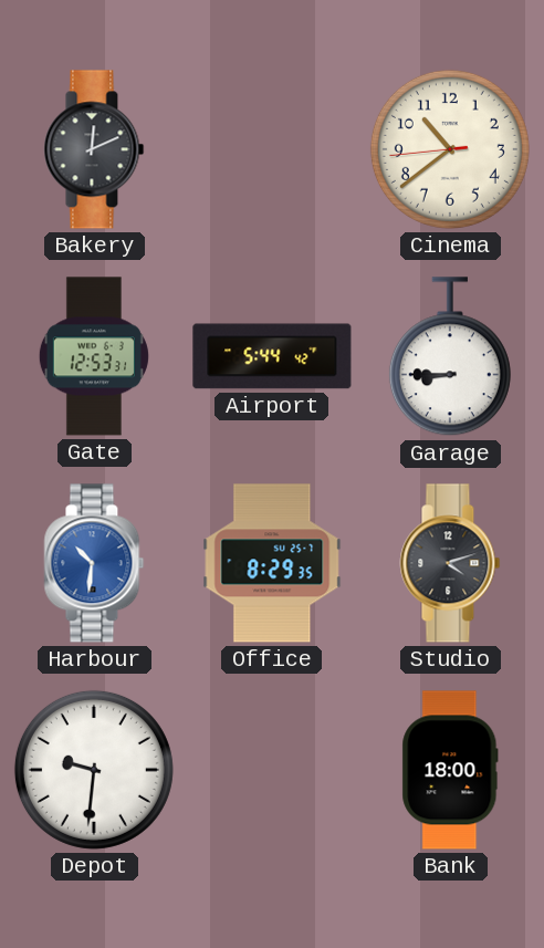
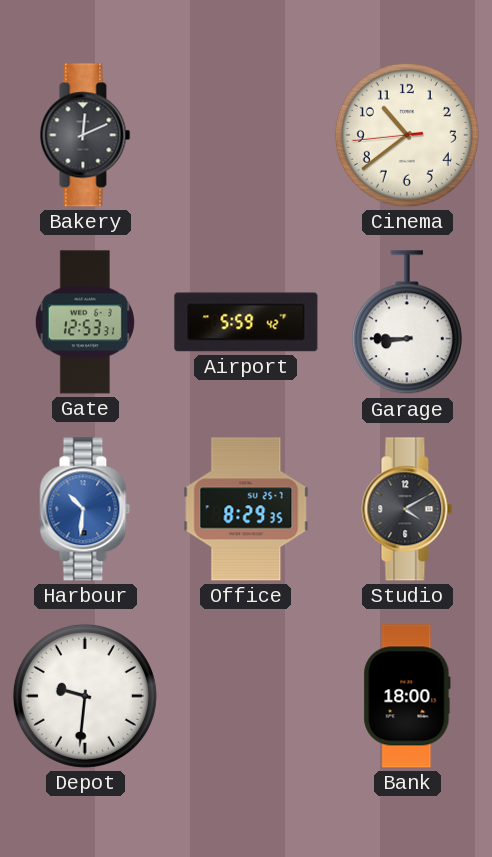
Airport: 5:44 -> 5:59 (246, 322)
Studio: 4:12 -> 4:10 (407, 509)
